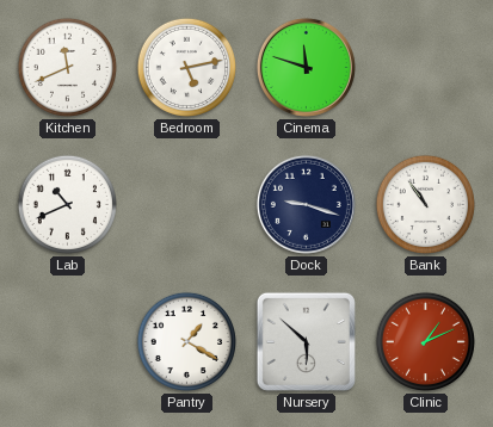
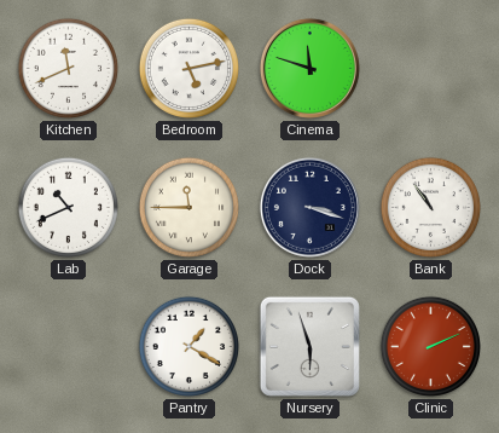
Garage: none -> 11:45 (188, 207)
Dock: 9:18 -> 3:18 (309, 207)
Nursery: 5:52 -> 5:57 (309, 346)
Clinic: 1:11 -> 2:11 (430, 346)
